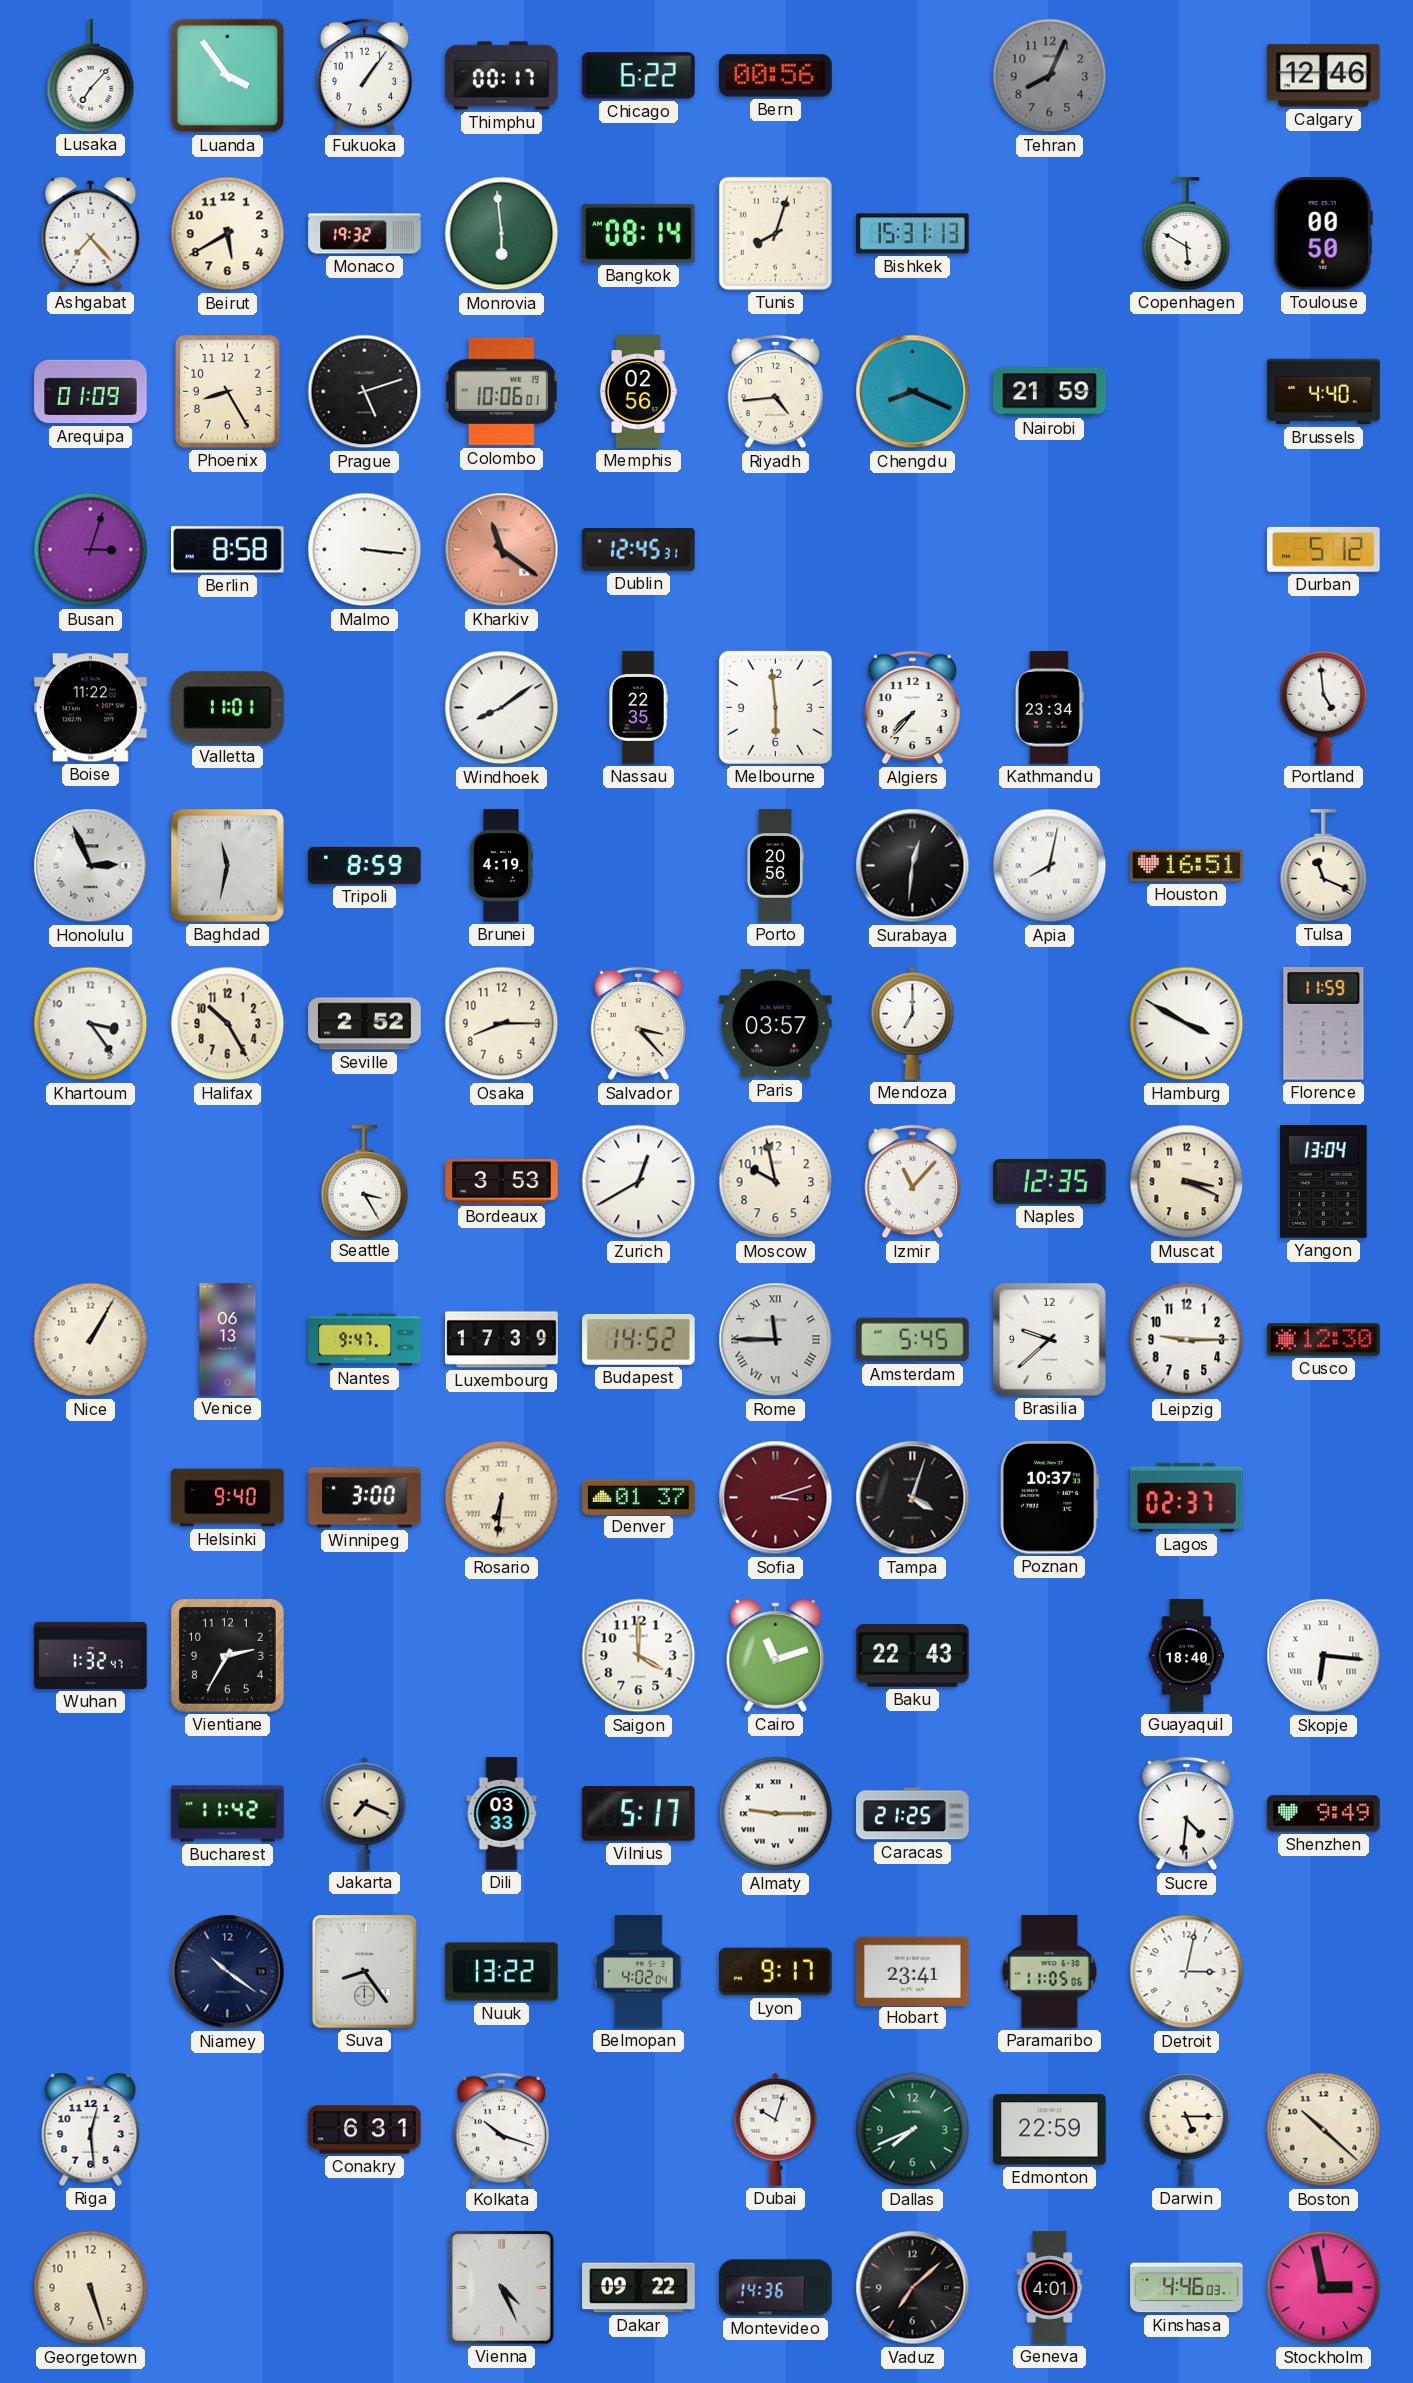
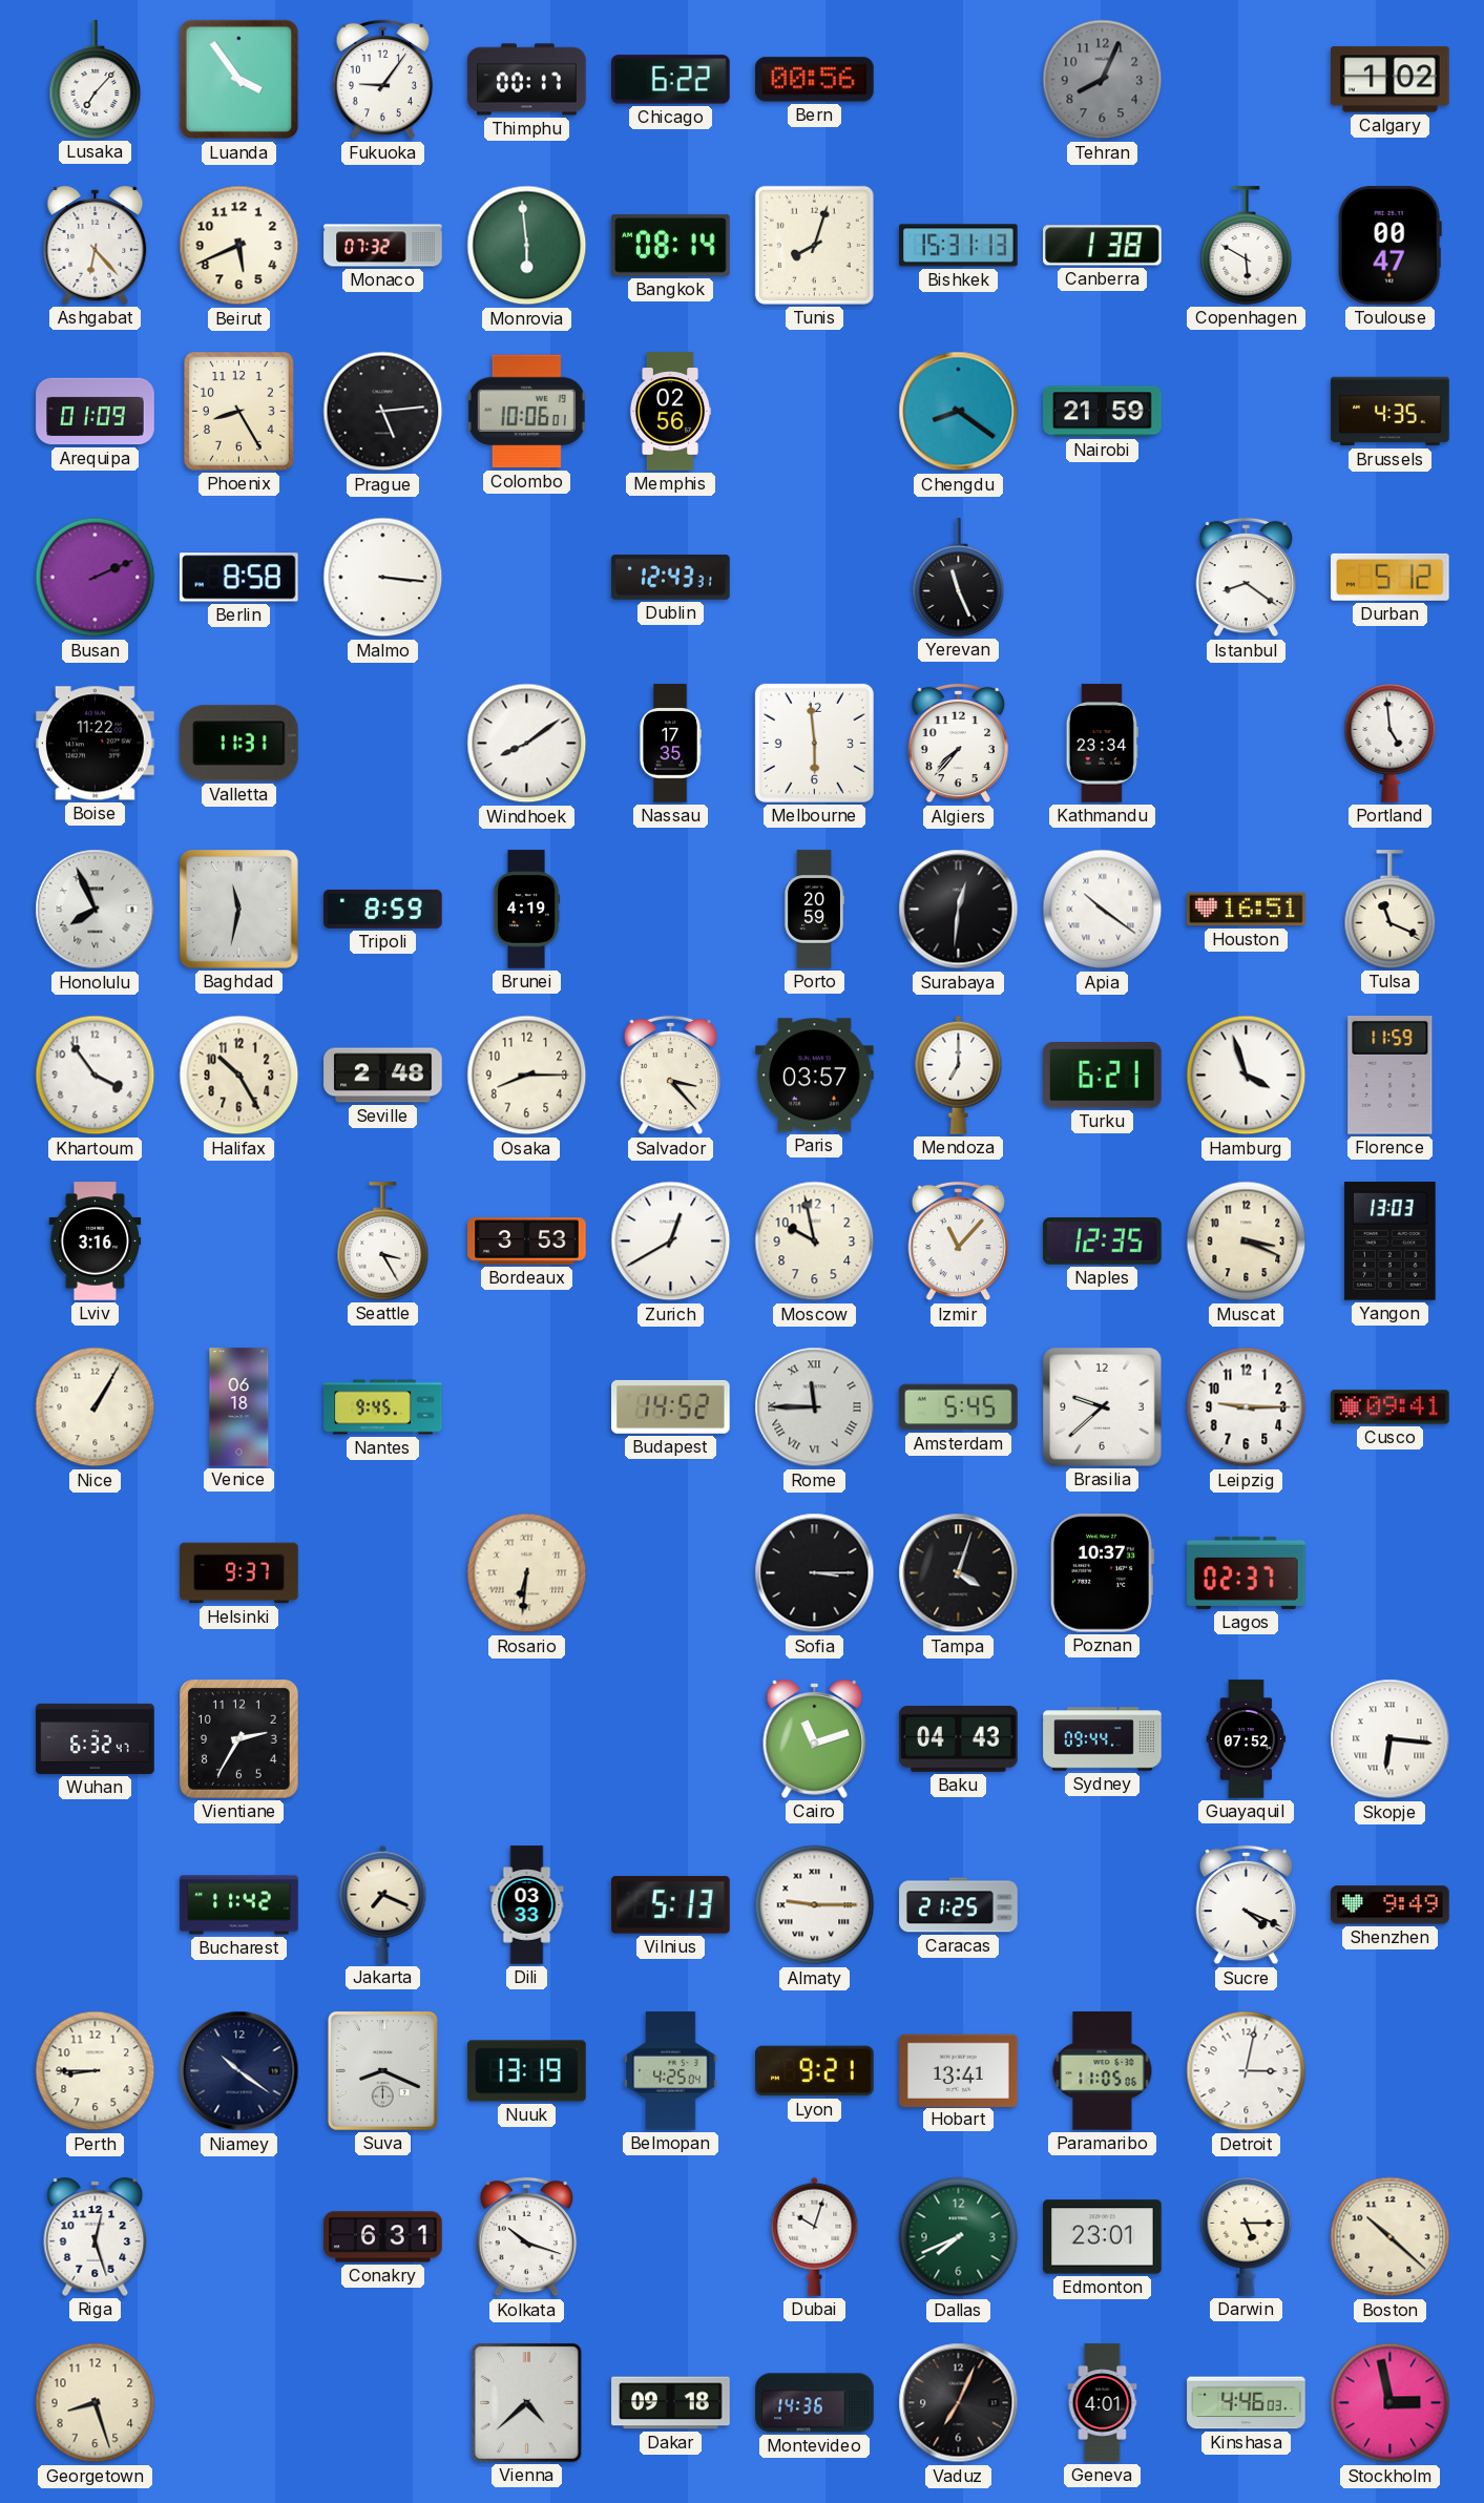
Fukuoka: 1:06 -> 9:06 (383, 80)
Calgary: 12:46 -> 1:02 (1391, 80)
Ashgabat: 7:23 -> 6:23 (96, 245)
Beirut: 5:40 -> 5:41 (239, 246)
Monaco: 19:32 -> 07:32 (383, 246)
Canberra: none -> 1:38 (1103, 246)
Toulouse: 00:50 -> 00:47 (1389, 246)
Prague: 5:12 -> 5:14 (383, 412)
Riyadh: 4:44 -> none (776, 392)
Chengdu: 8:19 -> 8:21 (959, 412)
Brussels: 4:40 -> 4:35 (1391, 412)
Busan: 3:03 -> 2:11 (96, 578)
Kharkiv: 11:21 -> none (502, 550)
Dublin: 12:45 -> 12:43 (671, 578)
Yerevan: none -> 11:26 (959, 578)
Istanbul: none -> 8:21 (1247, 578)
Valletta: 11:01 -> 11:31 (239, 744)
Nassau: 22:35 -> 17:35 (670, 744)
Honolulu: 2:56 -> 7:56 (96, 910)
Porto: 20:56 -> 20:59 (814, 910)
Apia: 8:02 -> 10:21 (1103, 910)
Khartoum: 3:24 -> 3:54 (96, 1076)
Seville: 2:52 -> 2:48 (383, 1076)
Turku: none -> 6:21 (1103, 1076)
Hamburg: 3:50 -> 3:57 (1247, 1076)
Lviv: none -> 3:16 (96, 1242)
Yangon: 13:04 -> 13:03 (1391, 1242)
Venice: 06:13 -> 06:18 (239, 1407)
Nantes: 9:47 -> 9:45 (383, 1407)
Luxembourg: 17:39 -> none (502, 1340)
Cusco: 12:30 -> 09:41 (1391, 1407)
Helsinki: 9:40 -> 9:37 (239, 1573)
Winnipeg: 3:00 -> none (365, 1498)
Denver: 01:37 -> none (639, 1497)
Sofia: 3:12 -> 3:15 (815, 1573)
Sofia dial: burgundy -> black (815, 1573)
Wuhan: 1:32 -> 6:32 (96, 1738)
Saigon: 4:00 -> none (639, 1656)
Baku: 22:43 -> 04:43 (959, 1739)
Sydney: none -> 09:44 (1103, 1739)
Guayaquil: 18:40 -> 07:52 (1247, 1739)
Vilnius: 5:17 -> 5:13 (671, 1905)
Sucre: 4:31 -> 4:19 (1247, 1905)
Perth: none -> 8:45 (96, 2071)
Suva: 8:24 -> 8:19 (382, 2070)
Nuuk: 13:22 -> 13:19 (527, 2071)
Belmopan: 4:02 -> 4:25 (671, 2071)
Lyon: 9:17 -> 9:21 (815, 2071)
Hobart: 23:41 -> 13:41 (959, 2070)
Riga: 12:29 -> 12:27 (96, 2236)
Edmonton: 22:59 -> 23:01 (1103, 2237)
Georgetown: 5:27 -> 8:27 (96, 2403)
Vienna: 4:26 -> 4:38 (526, 2402)
Dakar: 09:22 -> 09:18 (671, 2403)
Vaduz: 7:08 -> 7:04 (959, 2403)
